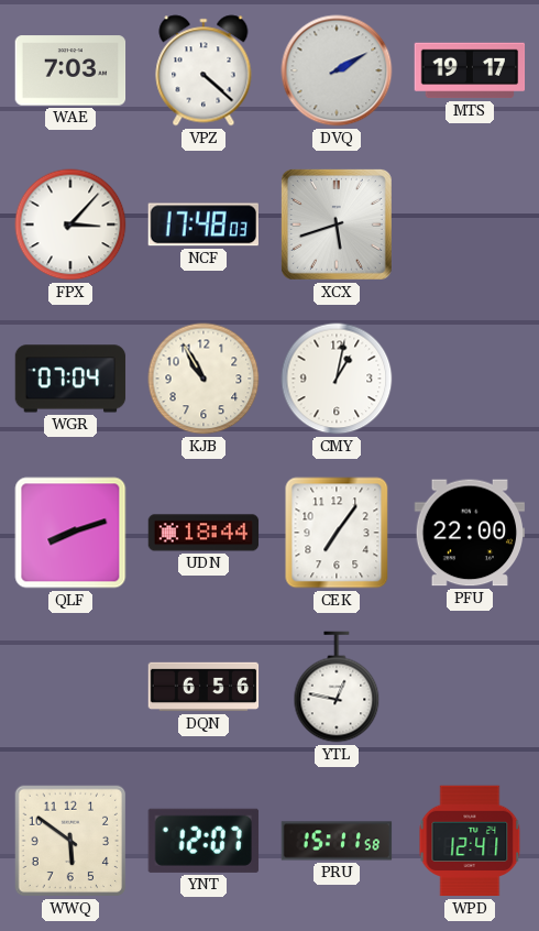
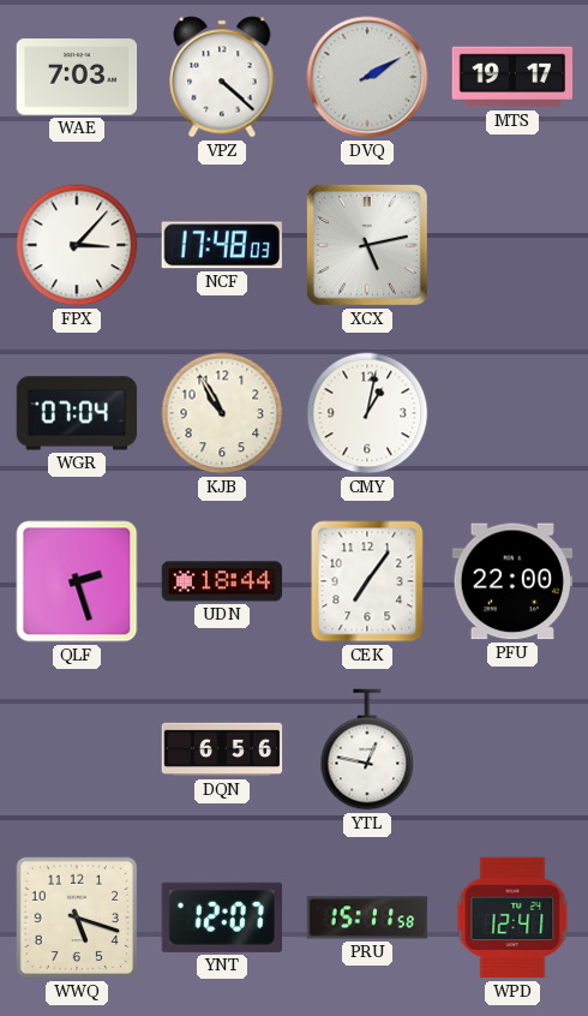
XCX: 5:42 -> 5:13 (367, 245)
QLF: 8:12 -> 2:27 (77, 581)
WWQ: 5:51 -> 5:18 (77, 918)
